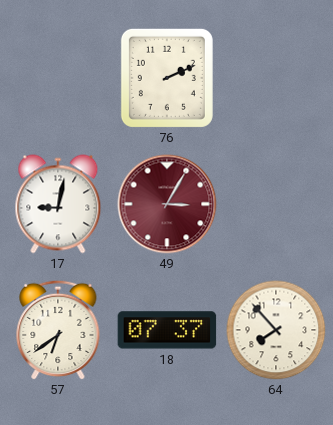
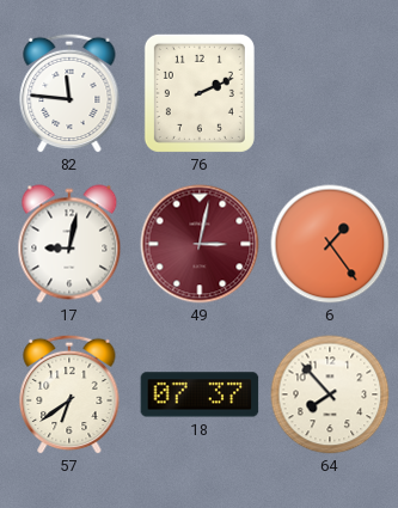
82: none -> 11:46 (69, 93)
49: 3:05 -> 3:02 (200, 244)
6: none -> 1:24 (330, 244)
